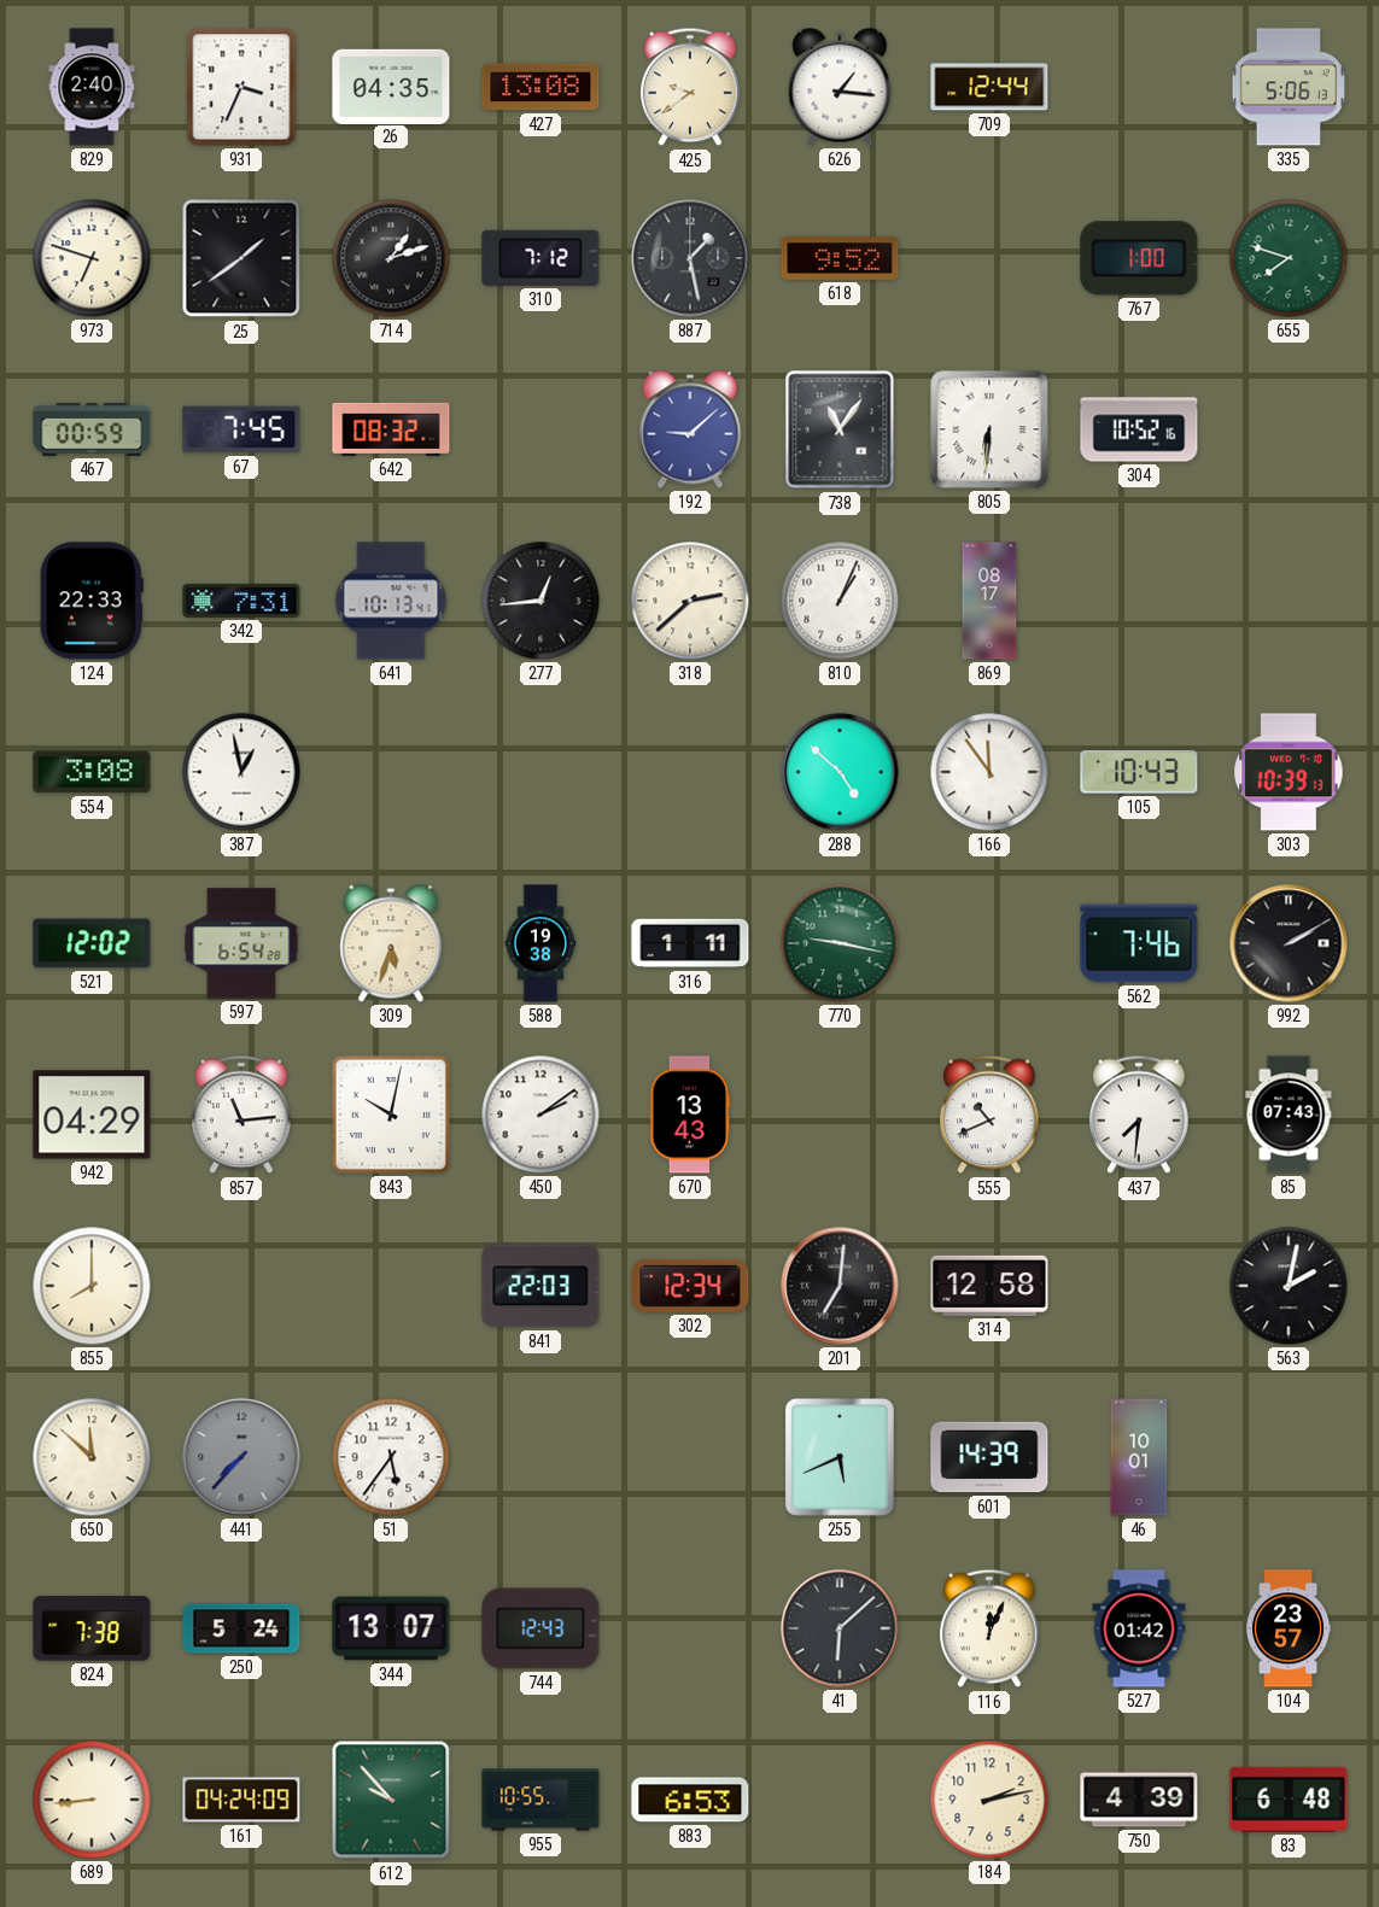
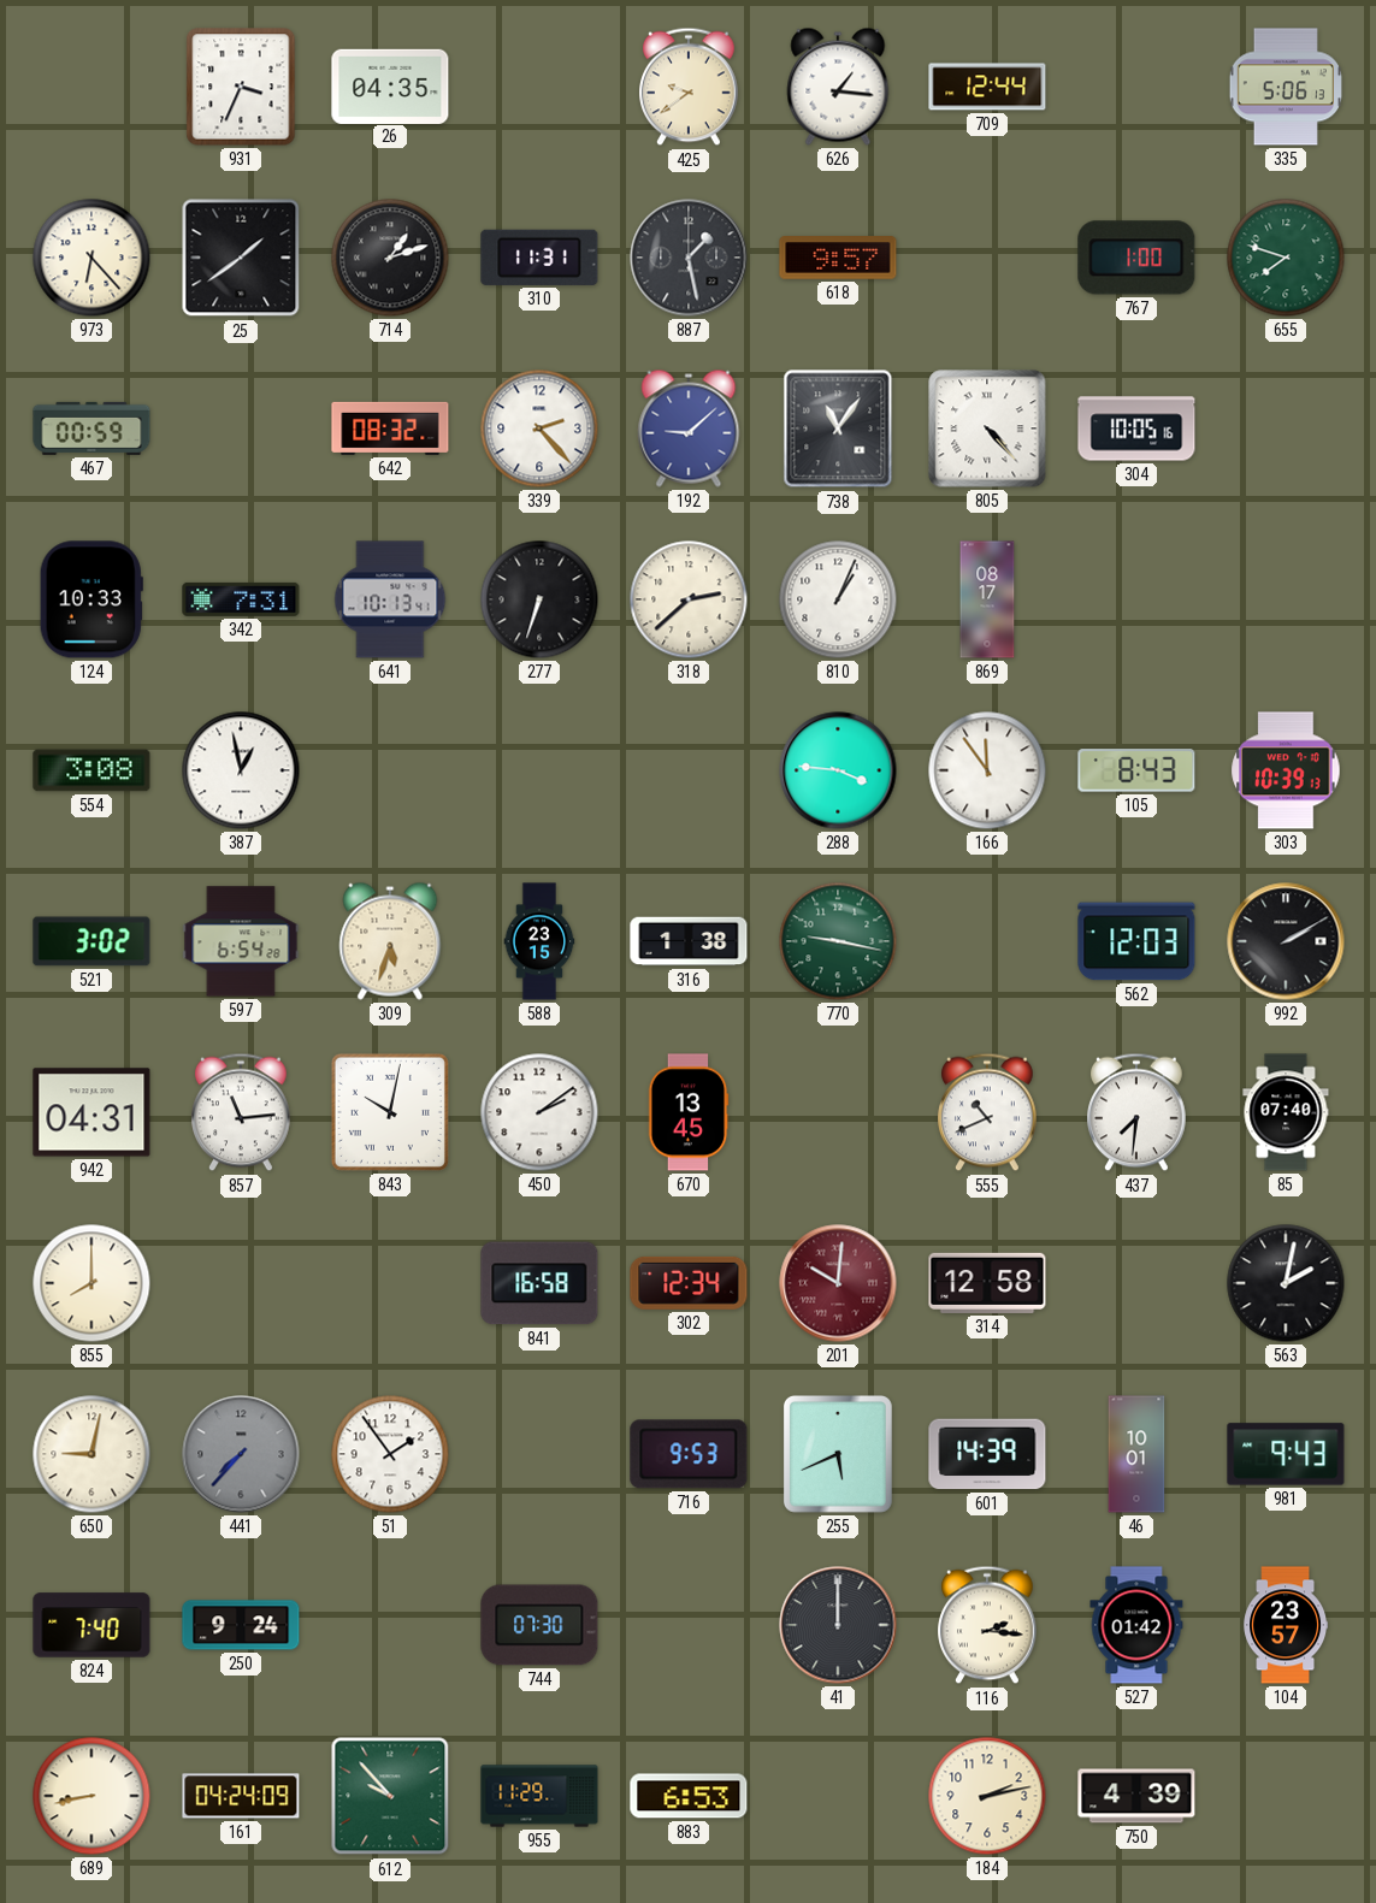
829: 2:40 -> none (92, 87)
427: 13:08 -> none (541, 87)
973: 6:48 -> 6:23 (91, 258)
310: 7:12 -> 11:31 (539, 258)
618: 9:52 -> 9:57 (838, 258)
67: 7:45 -> none (241, 429)
339: none -> 2:23 (539, 429)
805: 6:31 -> 4:23 (987, 429)
304: 10:52 -> 10:05 (1136, 429)
124: 22:33 -> 10:33 (91, 599)
277: 12:44 -> 6:33 (539, 599)
288: 4:52 -> 3:46 (838, 770)
105: 10:43 -> 8:43 (1136, 770)
521: 12:02 -> 3:02 (91, 941)
588: 19:38 -> 23:15 (539, 941)
316: 1:11 -> 1:38 (689, 941)
562: 7:46 -> 12:03 (1136, 941)
942: 04:29 -> 04:31 (91, 1112)
670: 13:43 -> 13:45 (689, 1112)
85: 07:43 -> 07:40 (1286, 1112)
841: 22:03 -> 16:58 (539, 1283)
201: 7:01 -> 10:01 (838, 1283)
201 dial: black -> burgundy (838, 1283)
650: 11:52 -> 9:02 (91, 1454)
51: 5:36 -> 1:54 (390, 1454)
716: none -> 9:53 (689, 1454)
981: none -> 9:43 (1286, 1454)
824: 7:38 -> 7:40 (91, 1625)
250: 5:24 -> 9:24 (241, 1625)
344: 13:07 -> none (391, 1628)
744: 12:43 -> 07:30 (539, 1625)
41: 6:08 -> 12:00 (838, 1625)
116: 12:04 -> 2:16 (988, 1625)
689: 8:44 -> 8:43 (91, 1796)
955: 10:55 -> 11:29 (539, 1796)
83: 6:48 -> none (1289, 1800)
